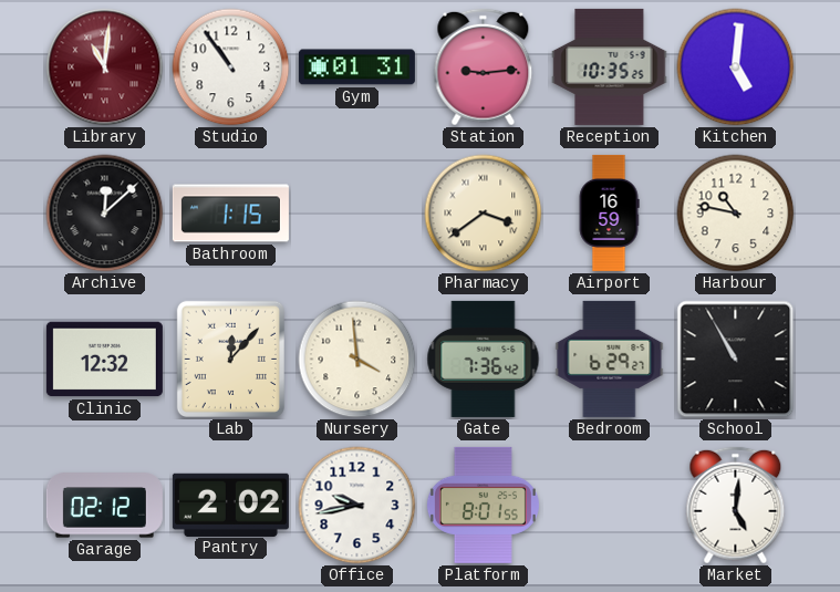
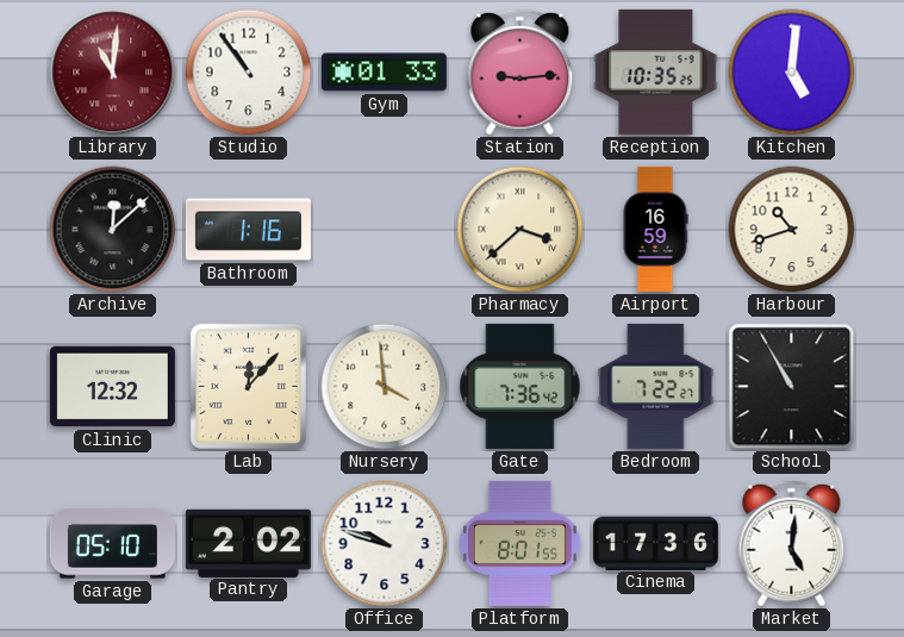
Gym: 01:31 -> 01:33 (384, 73)
Bathroom: 1:15 -> 1:16 (248, 230)
Pharmacy: 3:39 -> 3:38 (520, 230)
Harbour: 10:47 -> 10:42 (792, 230)
Bedroom: 6:29 -> 7:22 (656, 386)
Garage: 02:12 -> 05:10 (112, 544)
Office: 9:43 -> 9:48 (385, 544)
Cinema: none -> 17:36 (655, 543)
